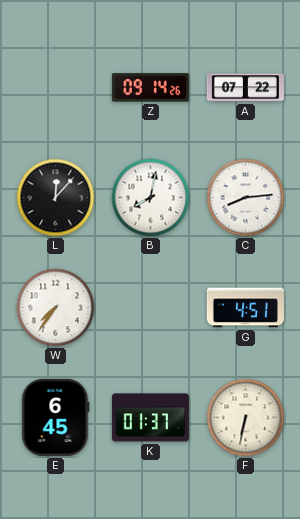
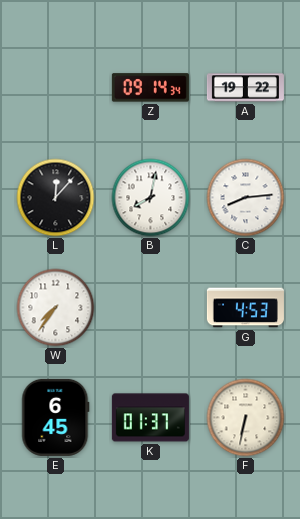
Z: 09:14:26 -> 09:14:34 (150, 88)
A: 07:22 -> 19:22 (245, 88)
G: 4:51 -> 4:53 (245, 308)
